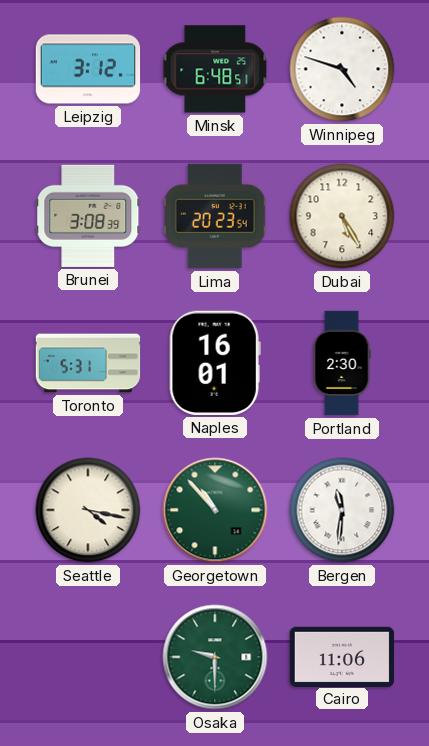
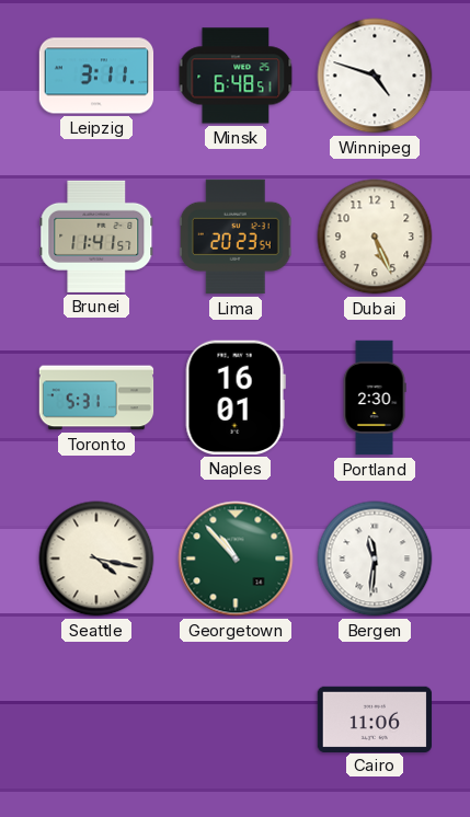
Leipzig: 3:12 -> 3:11 (96, 76)
Brunei: 3:08 -> 11:41 (96, 237)
Dubai: 5:25 -> 5:26 (375, 237)
Osaka: 9:30 -> none (215, 657)
